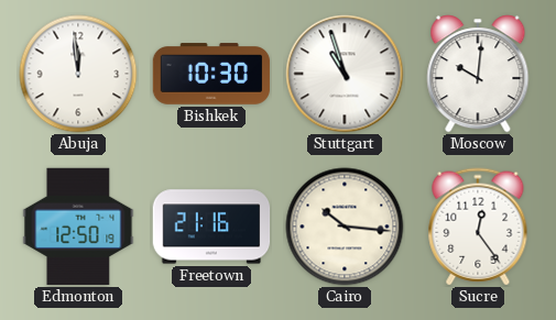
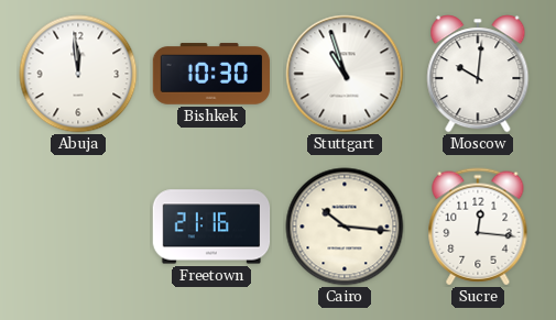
Edmonton: 12:50 -> none (78, 227)
Sucre: 12:24 -> 12:16 (478, 227)
